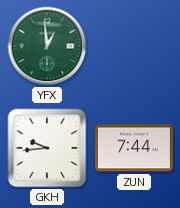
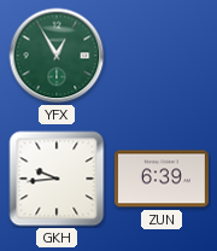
YFX: 12:59 -> 12:55 (57, 56)
ZUN: 7:44 -> 6:39 (162, 179)
